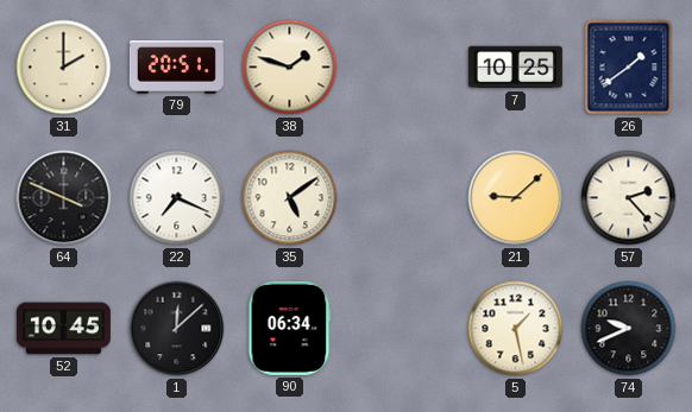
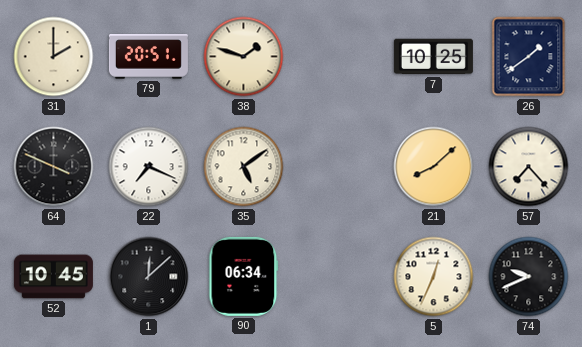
21: 9:08 -> 8:08 (434, 167)
57: 2:23 -> 7:23 (529, 167)
5: 1:28 -> 12:34 (434, 277)
